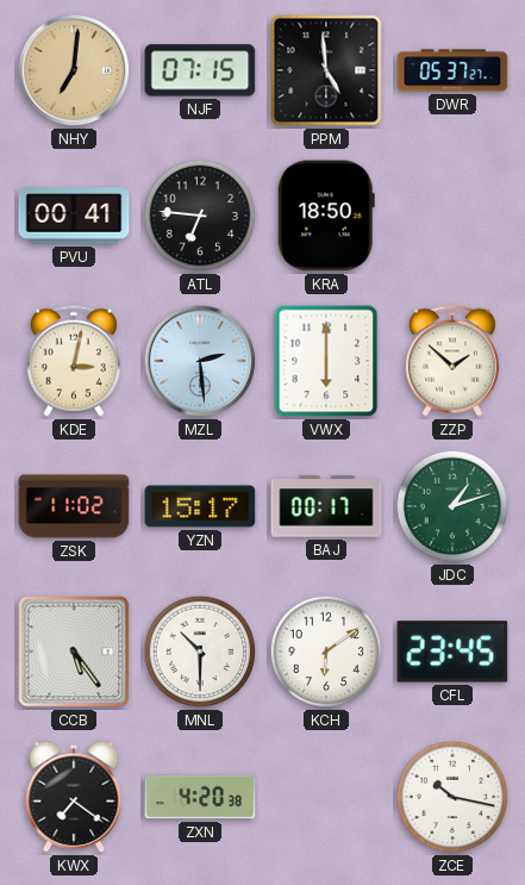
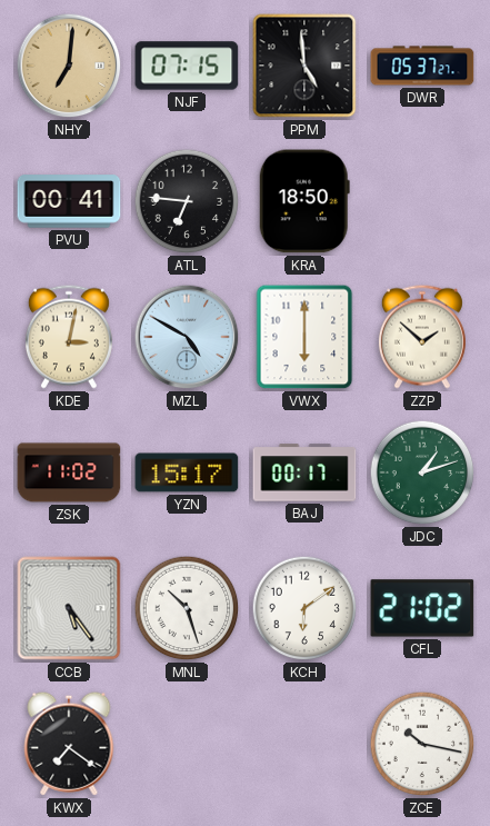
MZL: 2:29 -> 4:50 (187, 337)
MNL: 10:30 -> 10:27 (187, 608)
CFL: 23:45 -> 21:02 (422, 608)
ZXN: 4:20 -> none (200, 797)
